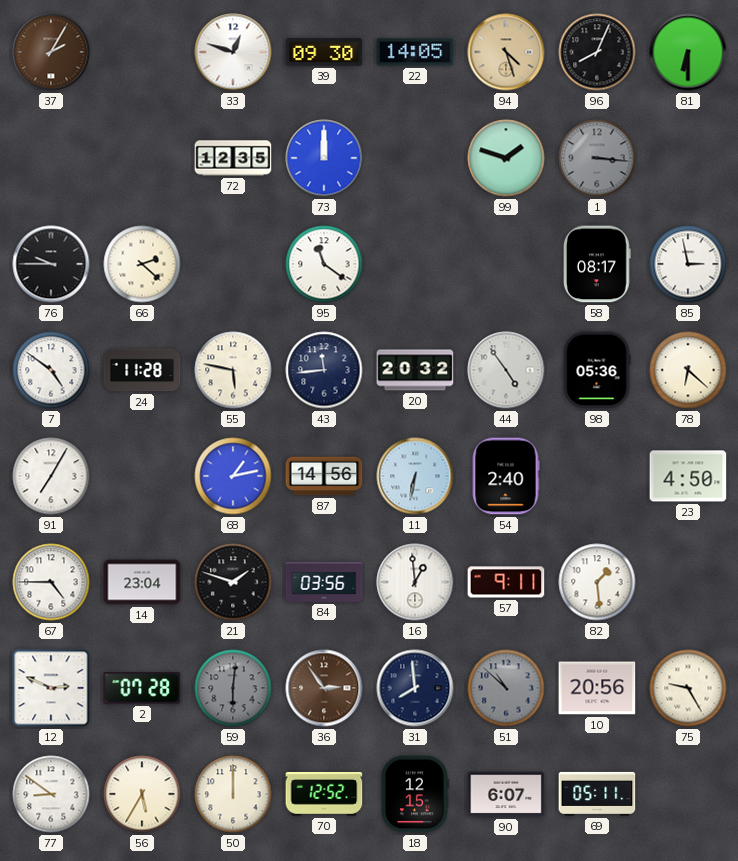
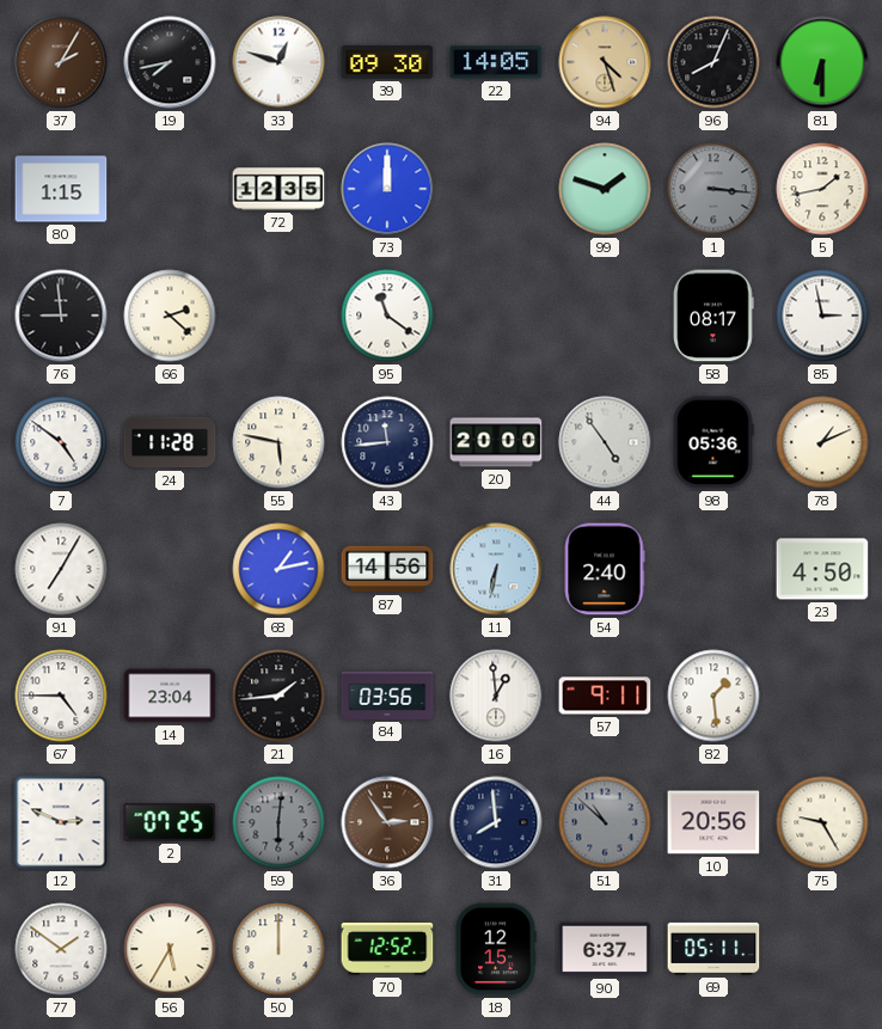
19: none -> 7:43 (170, 62)
80: none -> 1:15 (61, 189)
5: none -> 1:43 (822, 189)
76: 9:45 -> 8:59 (61, 316)
20: 20:32 -> 20:00 (496, 442)
78: 6:22 -> 1:11 (822, 442)
21: 1:48 -> 1:44 (278, 696)
2: 07:28 -> 07:25 (170, 822)
77: 8:51 -> 1:51 (61, 949)
90: 6:07 -> 6:37 (605, 949)
